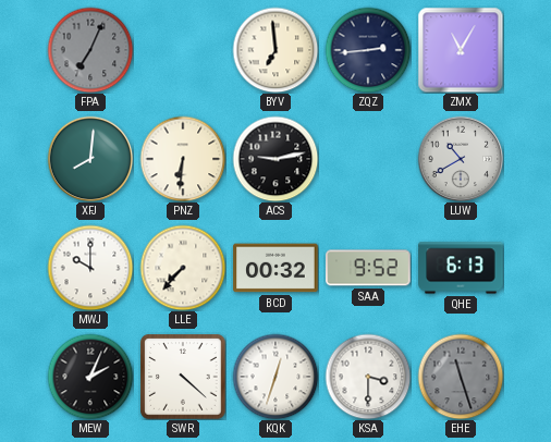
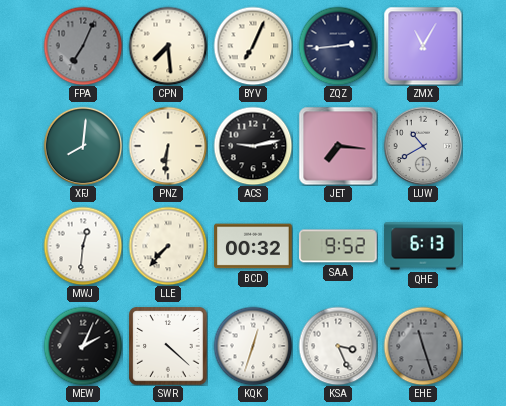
CPN: none -> 7:29 (168, 46)
BYV: 6:59 -> 7:04 (253, 46)
JET: none -> 7:16 (338, 146)
MWJ: 10:00 -> 12:31 (83, 246)
KSA: 3:30 -> 3:26 (338, 346)
